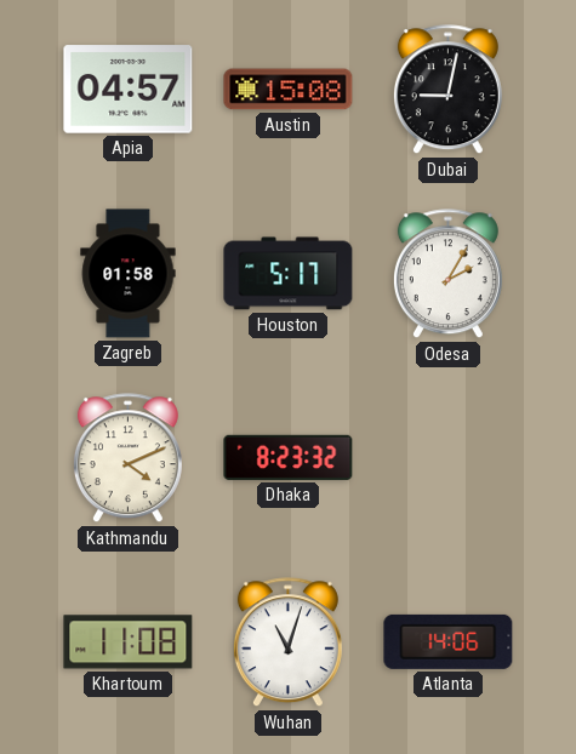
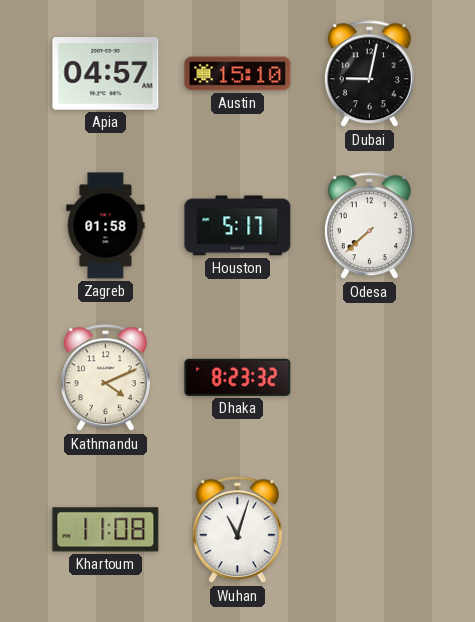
Austin: 15:08 -> 15:10 (238, 74)
Odesa: 2:05 -> 7:38 (369, 226)
Atlanta: 14:06 -> none (449, 641)
